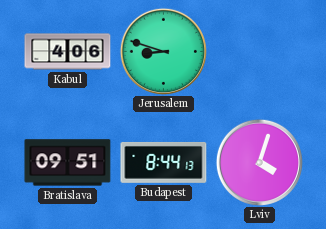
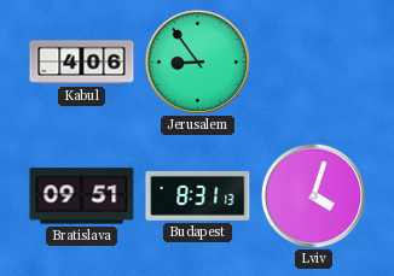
Jerusalem: 8:48 -> 8:54 (197, 61)
Budapest: 8:44 -> 8:31 (198, 195)
